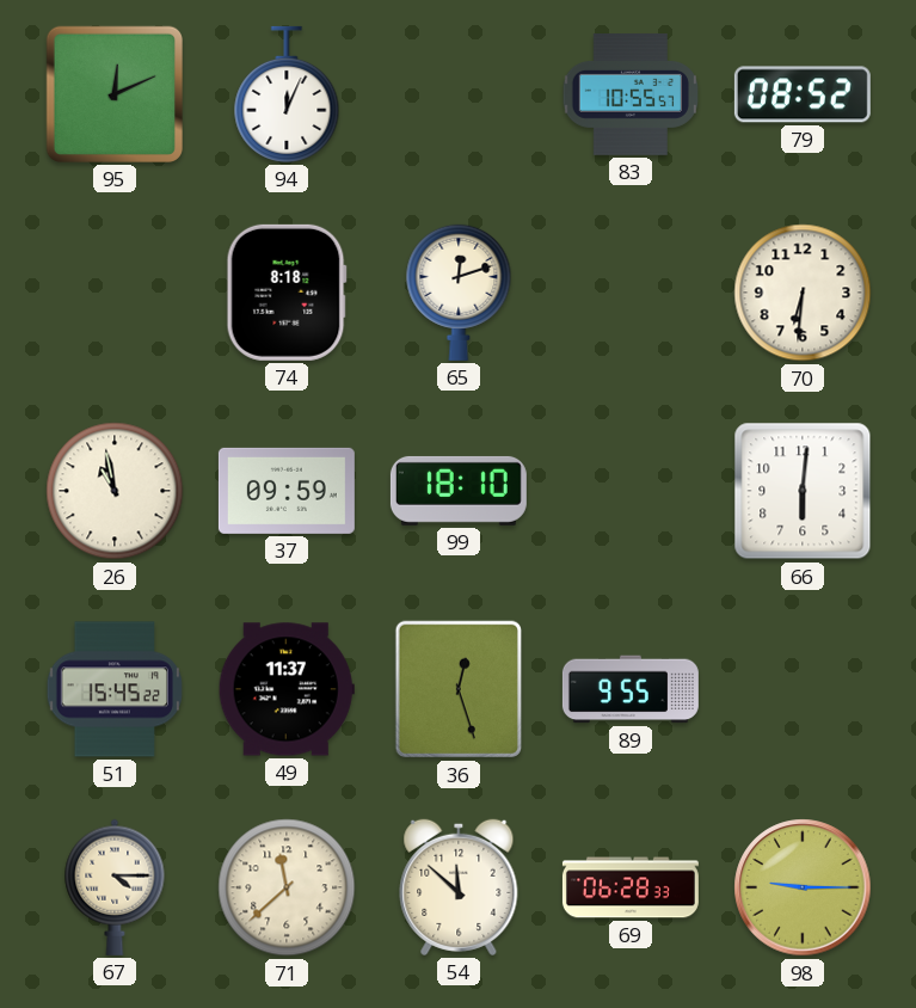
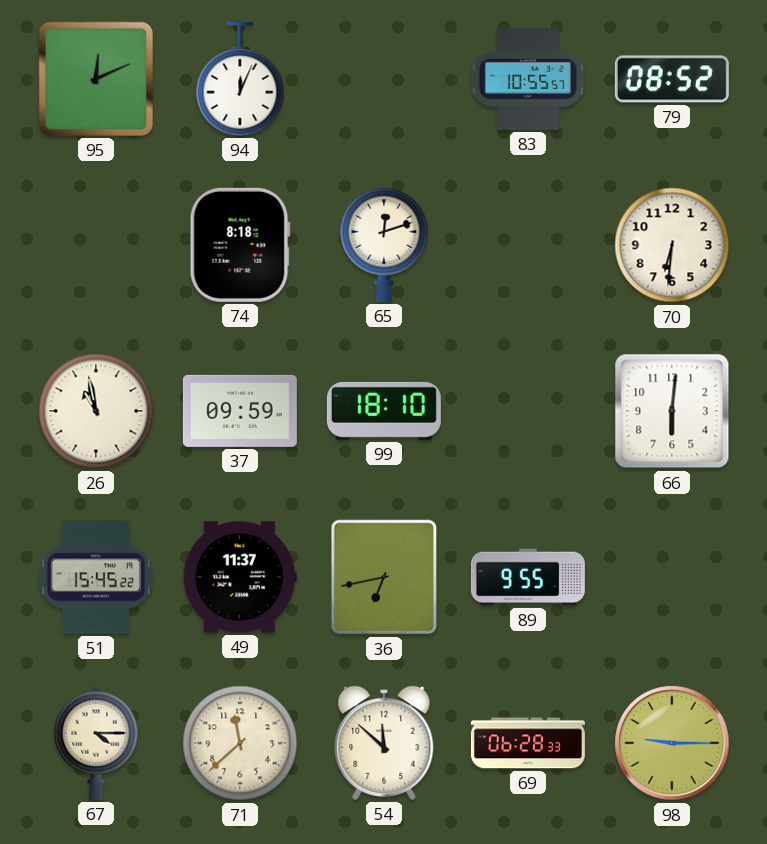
36: 12:27 -> 6:43 (383, 577)
